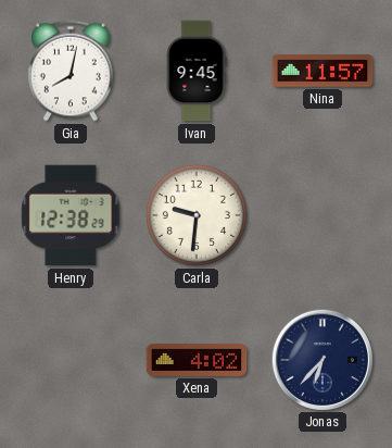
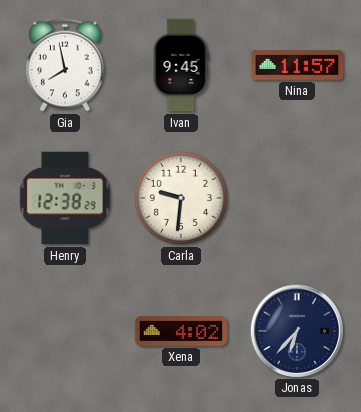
Gia: 8:02 -> 7:58 (66, 65)
